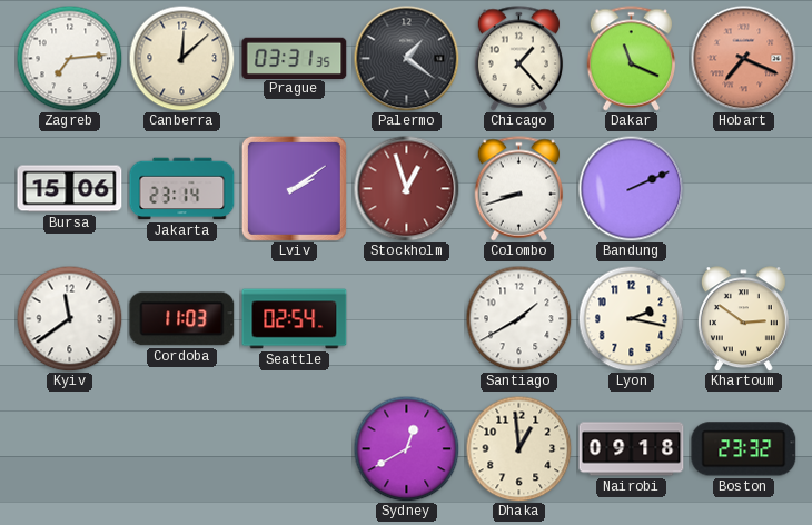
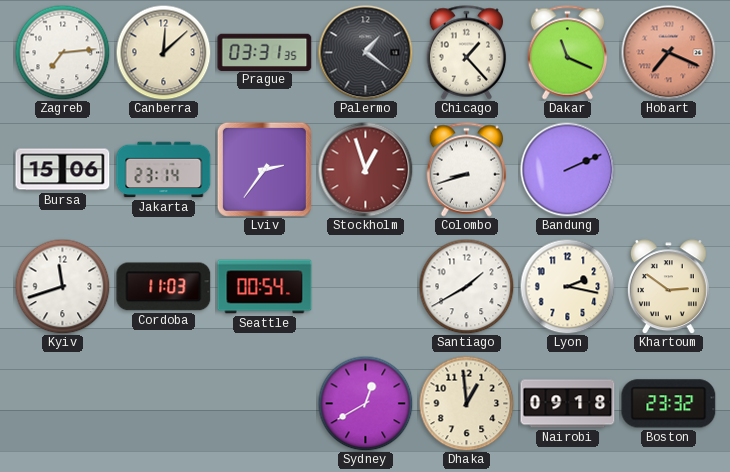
Lviv: 2:09 -> 2:36 (264, 169)
Kyiv: 11:39 -> 11:42 (62, 286)
Seattle: 02:54 -> 00:54 (265, 287)
